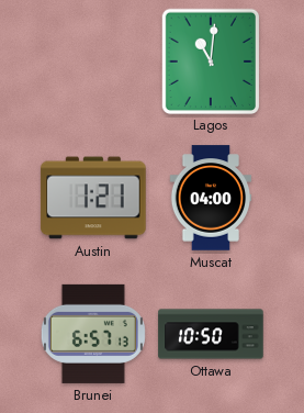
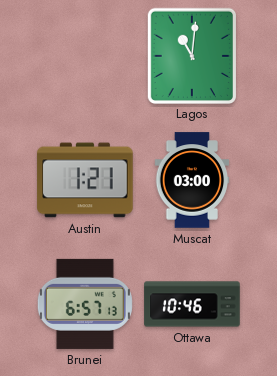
Muscat: 04:00 -> 03:00 (192, 180)
Ottawa: 10:50 -> 10:46 (192, 304)
